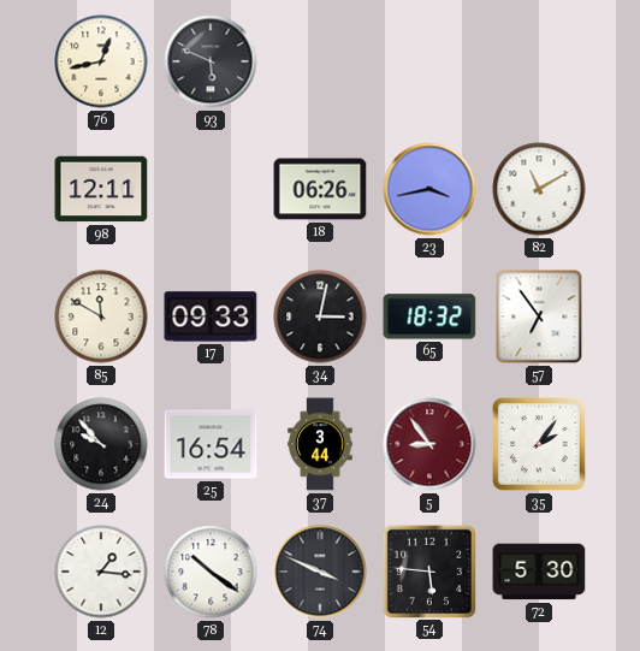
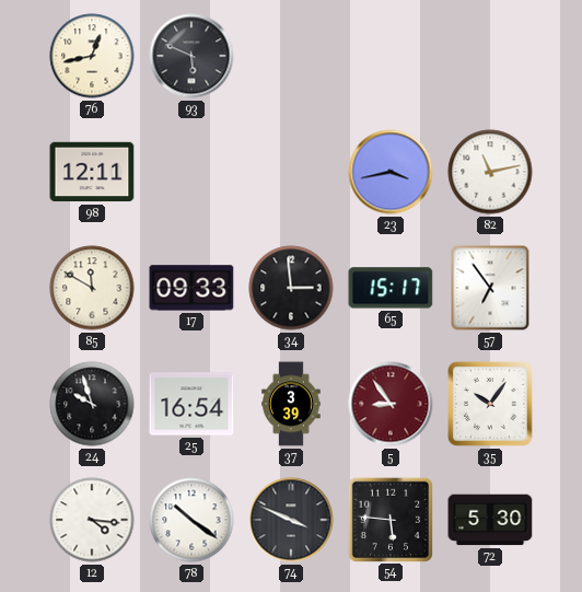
18: 06:26 -> none (320, 189)
82: 11:10 -> 11:13 (490, 172)
34: 3:02 -> 2:59 (291, 288)
65: 18:32 -> 15:17 (391, 288)
24: 9:53 -> 9:57 (92, 404)
37: 3:44 -> 3:39 (291, 404)
35: 2:06 -> 10:06 (491, 405)
12: 1:16 -> 4:16 (92, 520)
